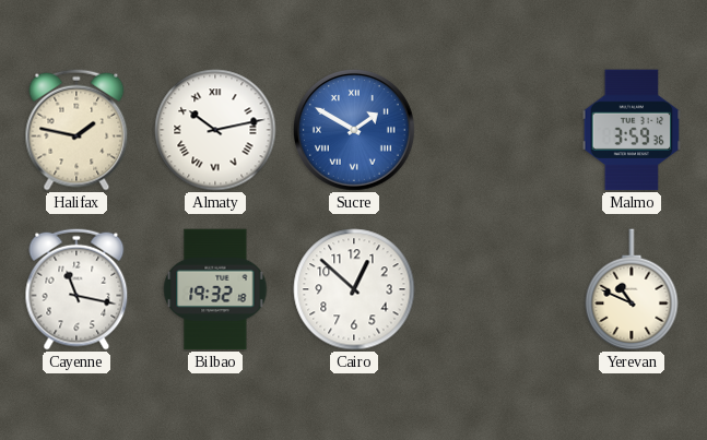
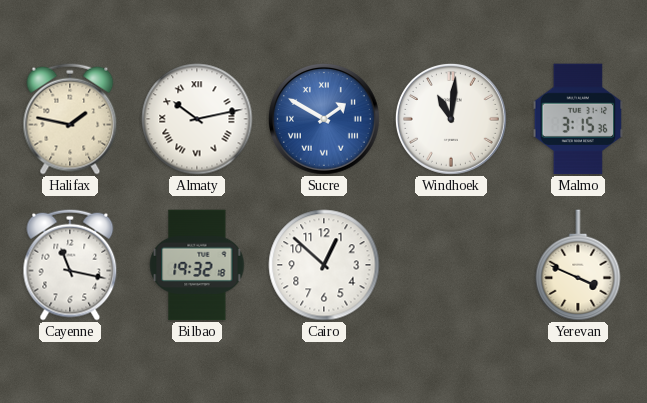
Windhoek: none -> 11:01 (451, 119)
Malmo: 3:59 -> 3:15 (578, 119)
Yerevan: 10:49 -> 3:49 (578, 265)
